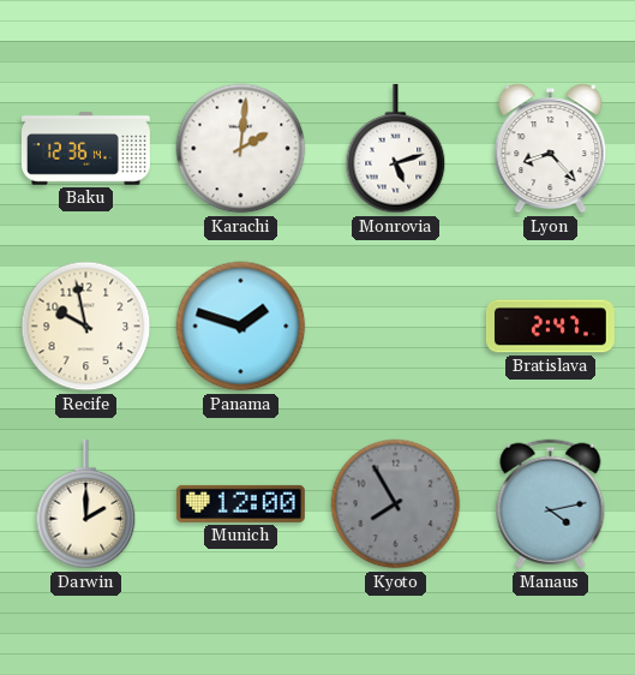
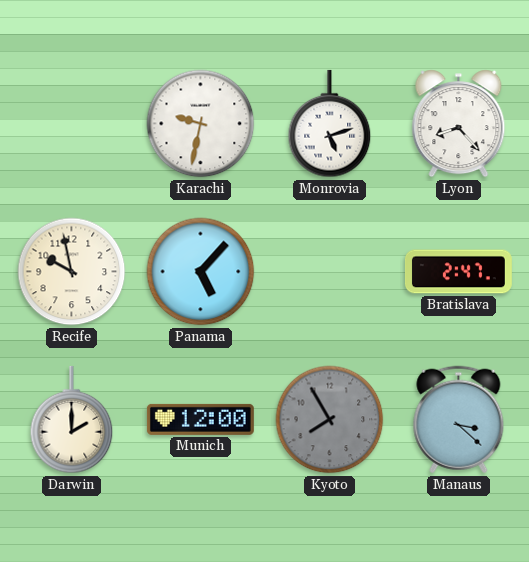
Baku: 12:36 -> none (85, 149)
Karachi: 2:01 -> 9:32 (201, 124)
Panama: 1:48 -> 5:07 (201, 272)
Manaus: 4:13 -> 3:22 (459, 420)
